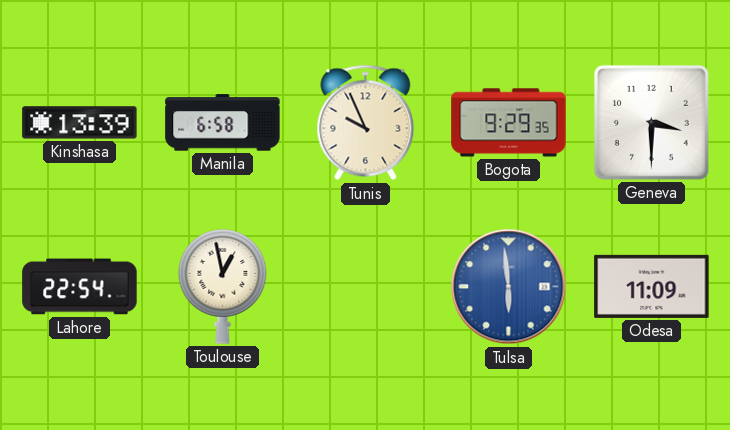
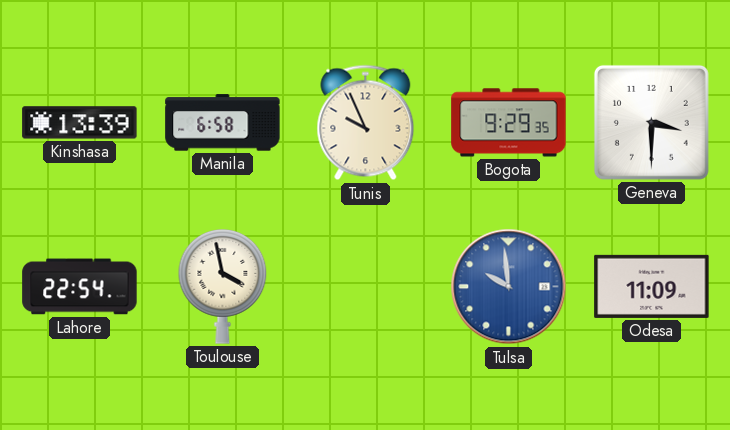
Toulouse: 12:58 -> 3:58 (223, 287)
Tulsa: 5:59 -> 9:59 (509, 287)
